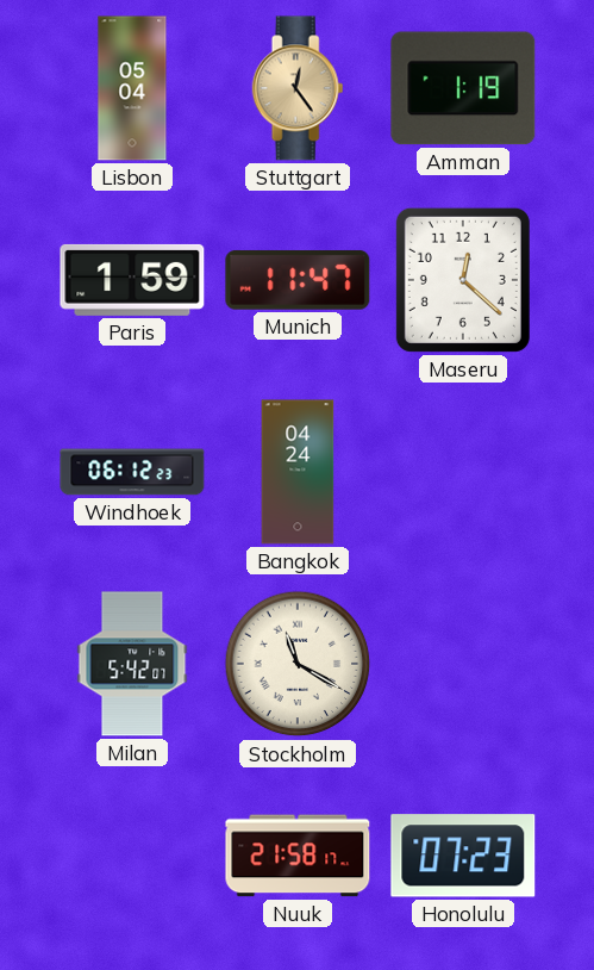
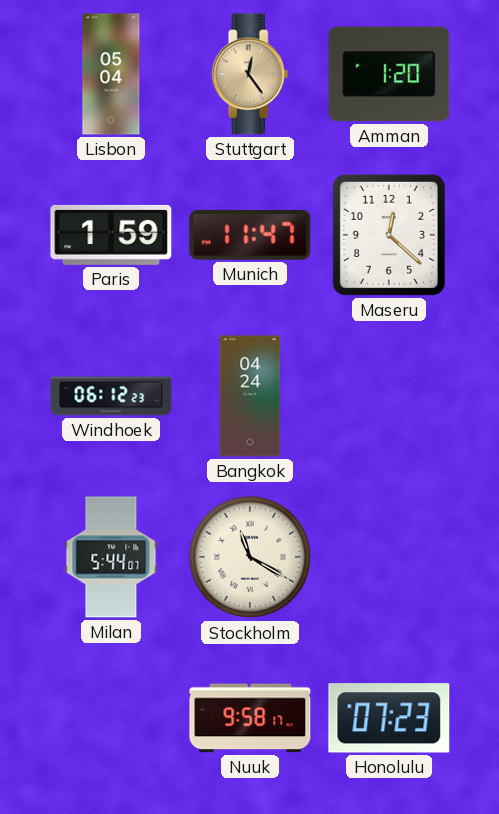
Amman: 1:19 -> 1:20 (389, 74)
Milan: 5:42 -> 5:44 (111, 557)
Nuuk: 21:58 -> 9:58 (250, 718)
